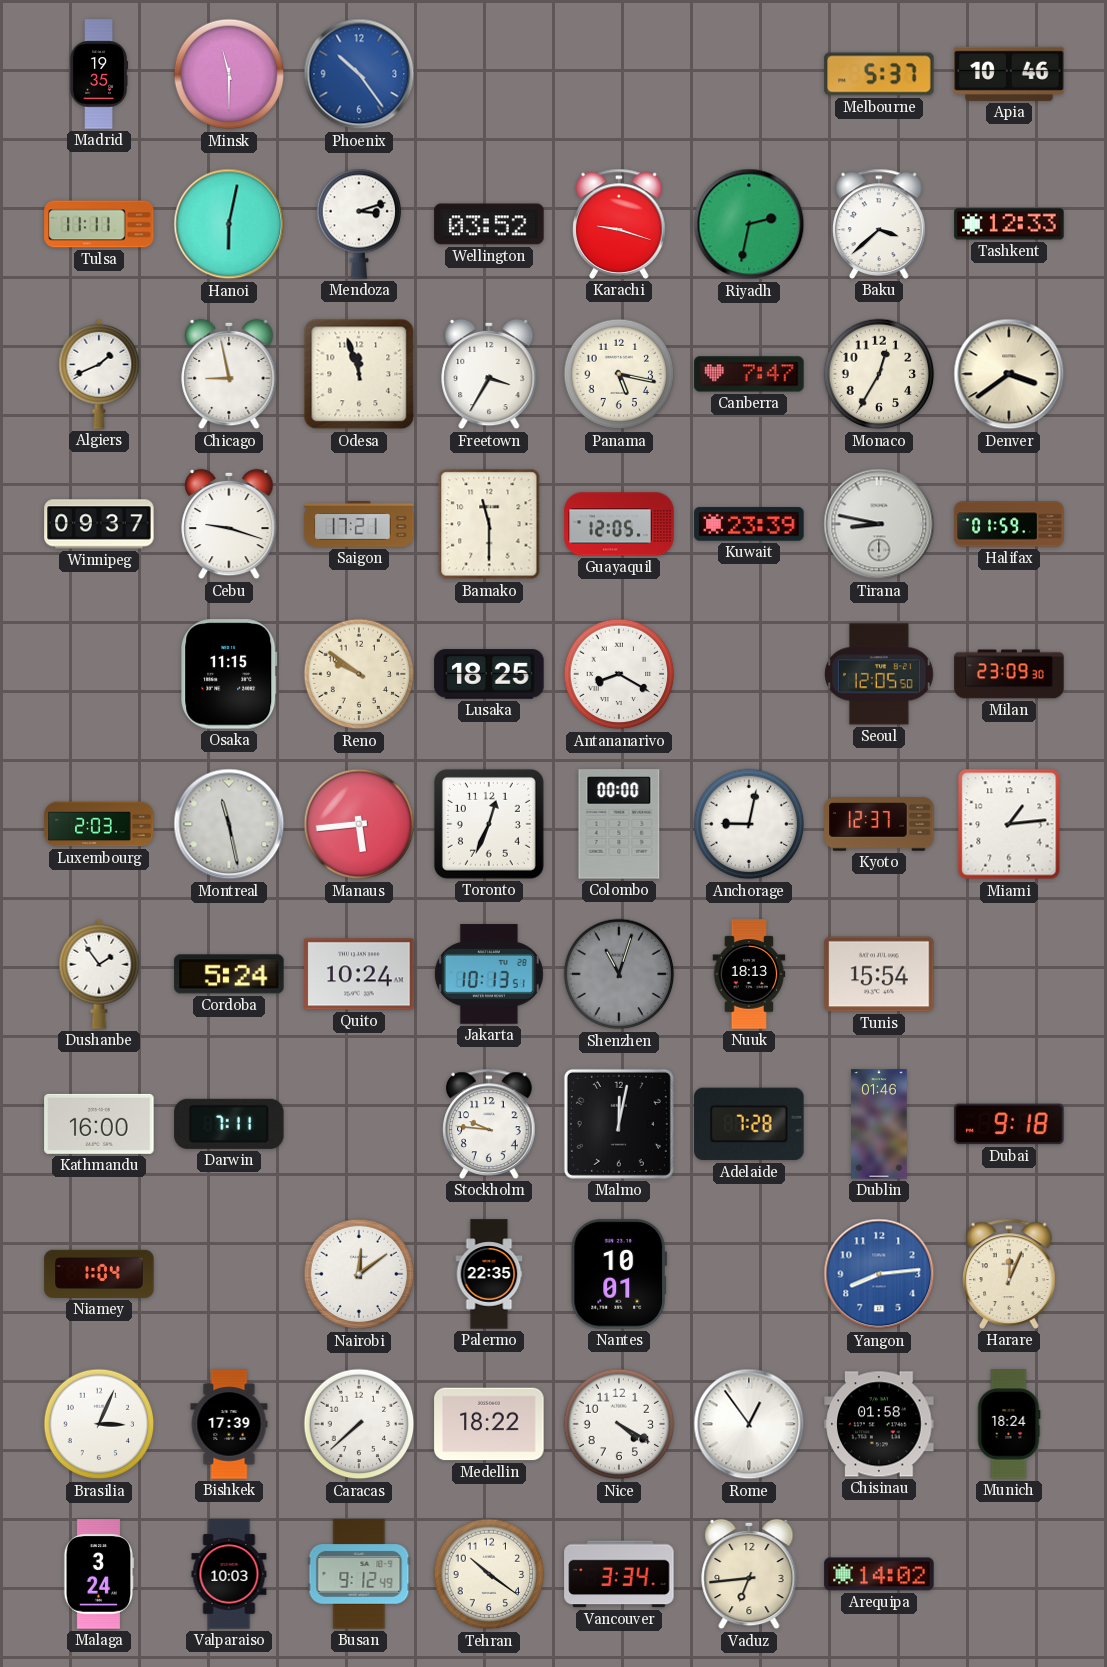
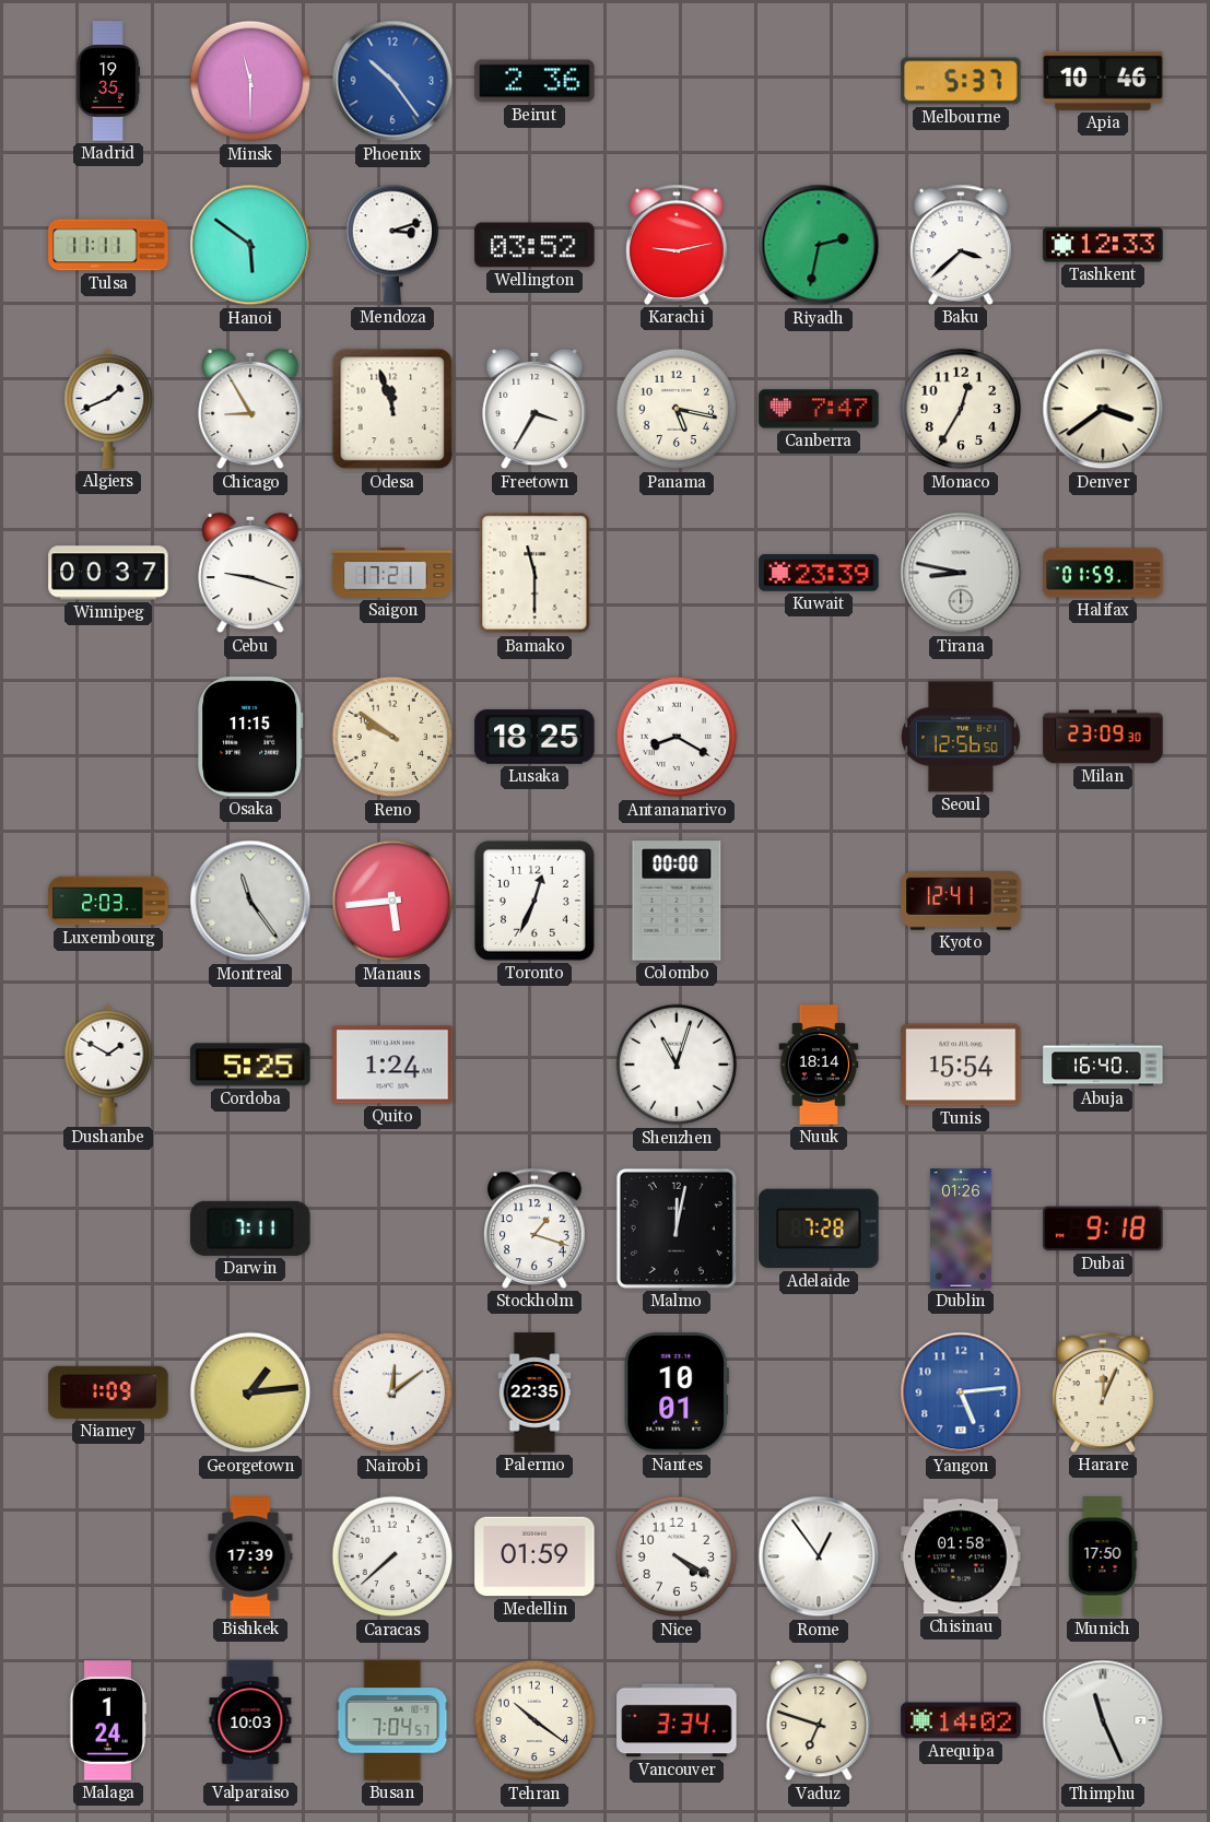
Beirut: none -> 2:36 (534, 81)
Hanoi: 6:02 -> 5:51 (250, 245)
Karachi: 9:18 -> 9:13 (677, 245)
Chicago: 8:58 -> 8:55 (250, 409)
Winnipeg: 09:37 -> 00:37 (108, 573)
Guayaquil: 12:05 -> none (619, 524)
Seoul: 12:05 -> 12:56 (962, 737)
Montreal: 11:28 -> 11:24 (250, 901)
Anchorage: 9:02 -> none (749, 824)
Kyoto: 12:37 -> 12:41 (961, 901)
Miami: 1:14 -> none (1009, 824)
Dushanbe: 1:54 -> 1:50 (108, 1065)
Cordoba: 5:24 -> 5:25 (250, 1065)
Quito: 10:24 -> 1:24 (392, 1065)
Jakarta: 10:13 -> none (489, 974)
Shenzhen dial: grey -> white (677, 1065)
Nuuk: 18:13 -> 18:14 (819, 1065)
Abuja: none -> 16:40 (1103, 1065)
Kathmandu: 16:00 -> none (99, 1124)
Stockholm: 9:46 -> 1:18 (534, 1229)
Dublin: 01:46 -> 01:26 (961, 1229)
Niamey: 1:04 -> 1:09 (108, 1392)
Georgetown: none -> 1:14 (250, 1392)
Yangon: 8:14 -> 5:14 (961, 1392)
Brasilia: 3:04 -> none (99, 1424)
Medellin: 18:22 -> 01:59 (534, 1556)
Munich: 18:24 -> 17:50 (1103, 1556)
Malaga: 3:24 -> 1:24 (108, 1720)
Busan: 9:12 -> 7:04 (392, 1720)
Vaduz: 6:44 -> 6:48 (819, 1720)
Thimphu: none -> 11:26 (1103, 1720)
